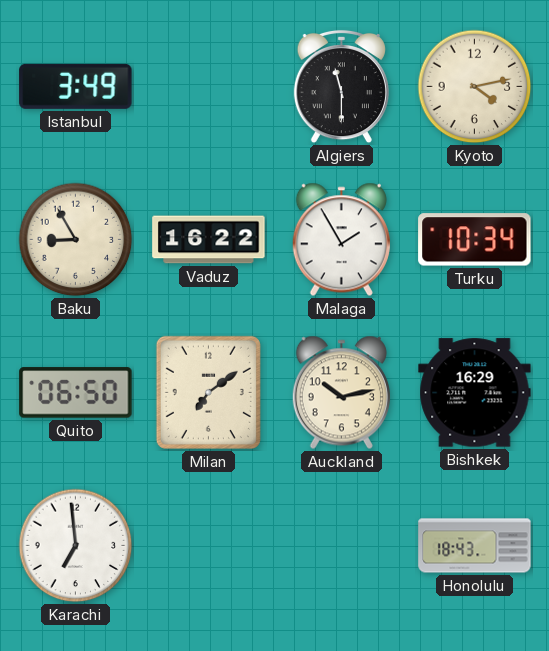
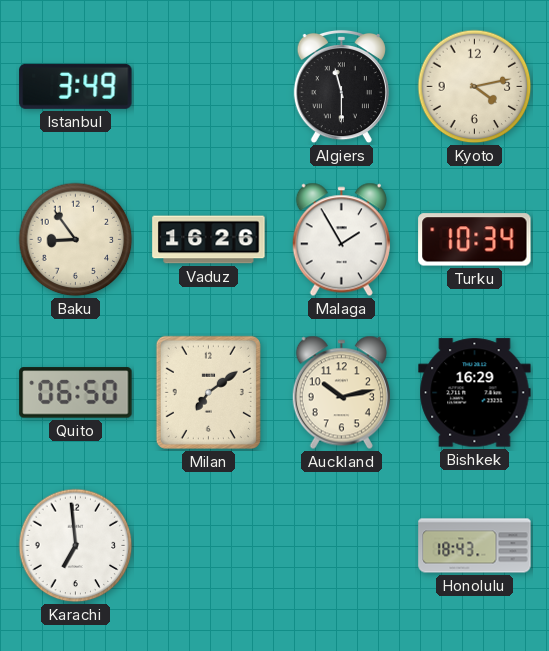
Baku: 8:55 -> 8:54 (76, 240)
Vaduz: 16:22 -> 16:26 (209, 240)
